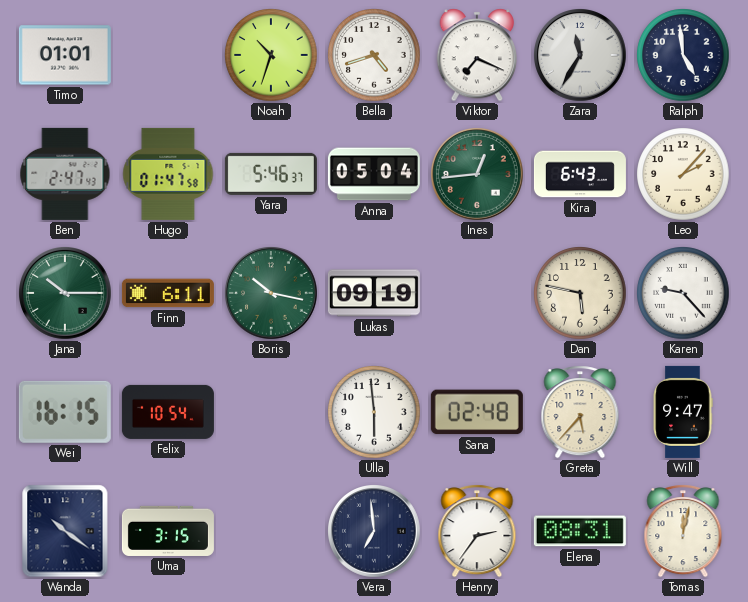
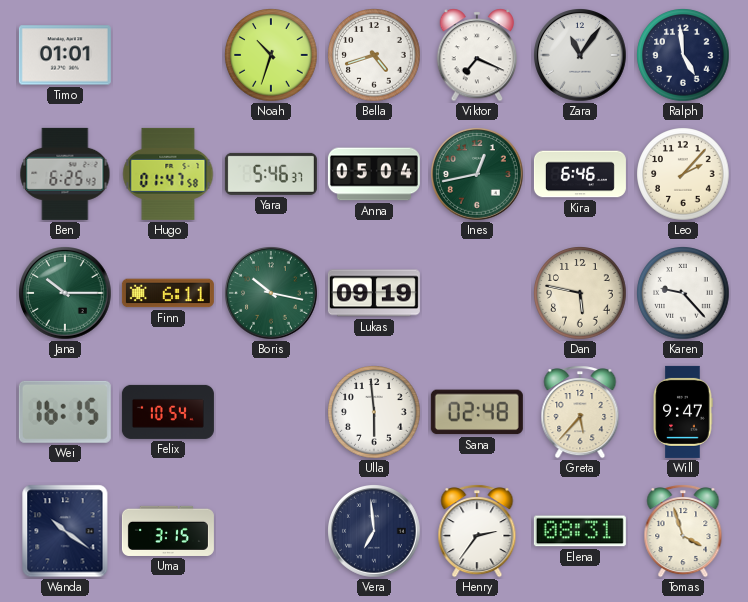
Zara: 11:35 -> 11:06 (581, 56)
Ben: 2:47 -> 6:25 (65, 174)
Ines: 12:44 -> 12:43 (478, 175)
Kira: 6:43 -> 6:46 (580, 174)
Tomas: 12:02 -> 3:57 (683, 531)
